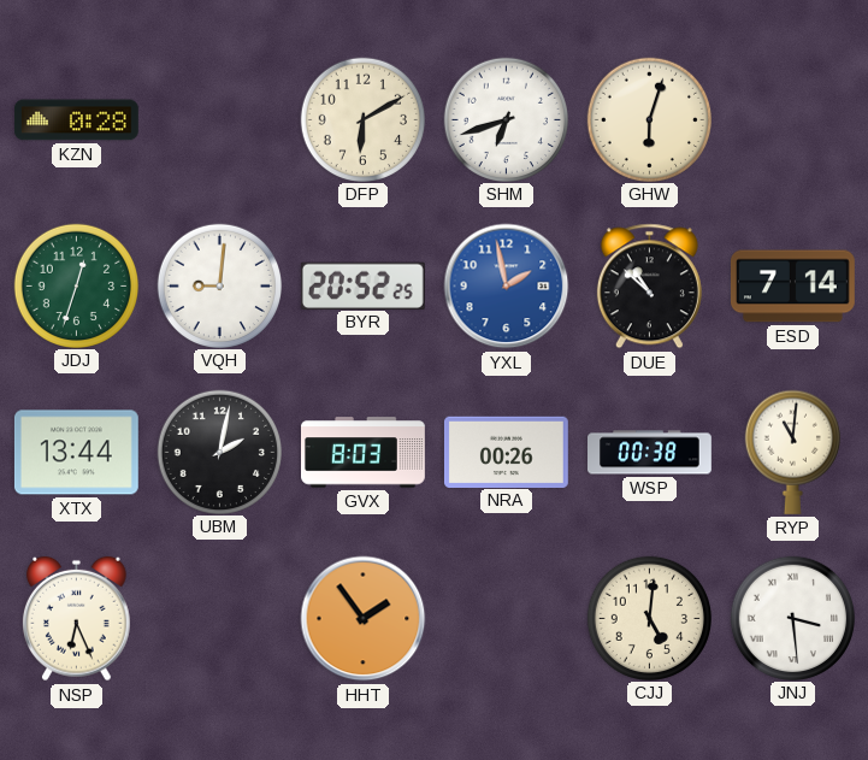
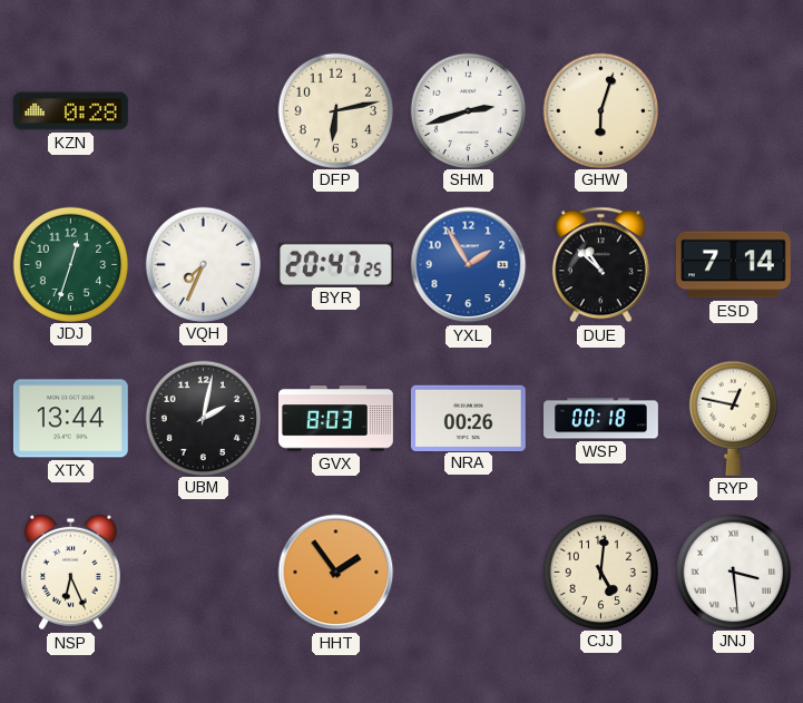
DFP: 6:10 -> 6:13 (335, 110)
SHM: 6:42 -> 2:42 (468, 110)
VQH: 9:01 -> 7:34 (203, 264)
BYR: 20:52 -> 20:47 (335, 264)
YXL: 1:58 -> 1:55 (469, 265)
WSP: 00:38 -> 00:18 (601, 419)
RYP: 11:01 -> 12:47 (733, 418)
